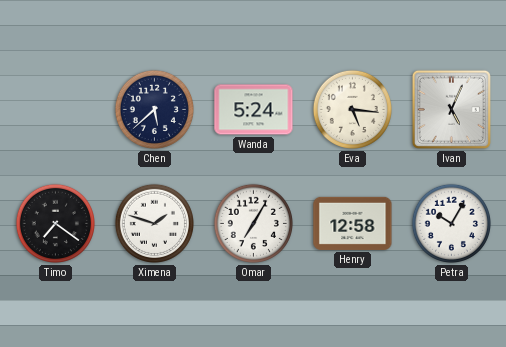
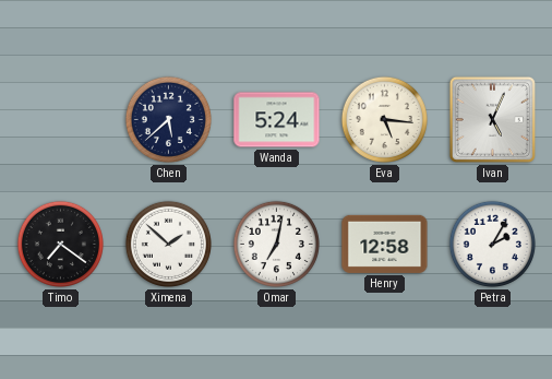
Ximena: 1:48 -> 1:52 (168, 244)
Omar: 7:05 -> 7:02 (276, 244)
Petra: 10:05 -> 2:05 (492, 244)
